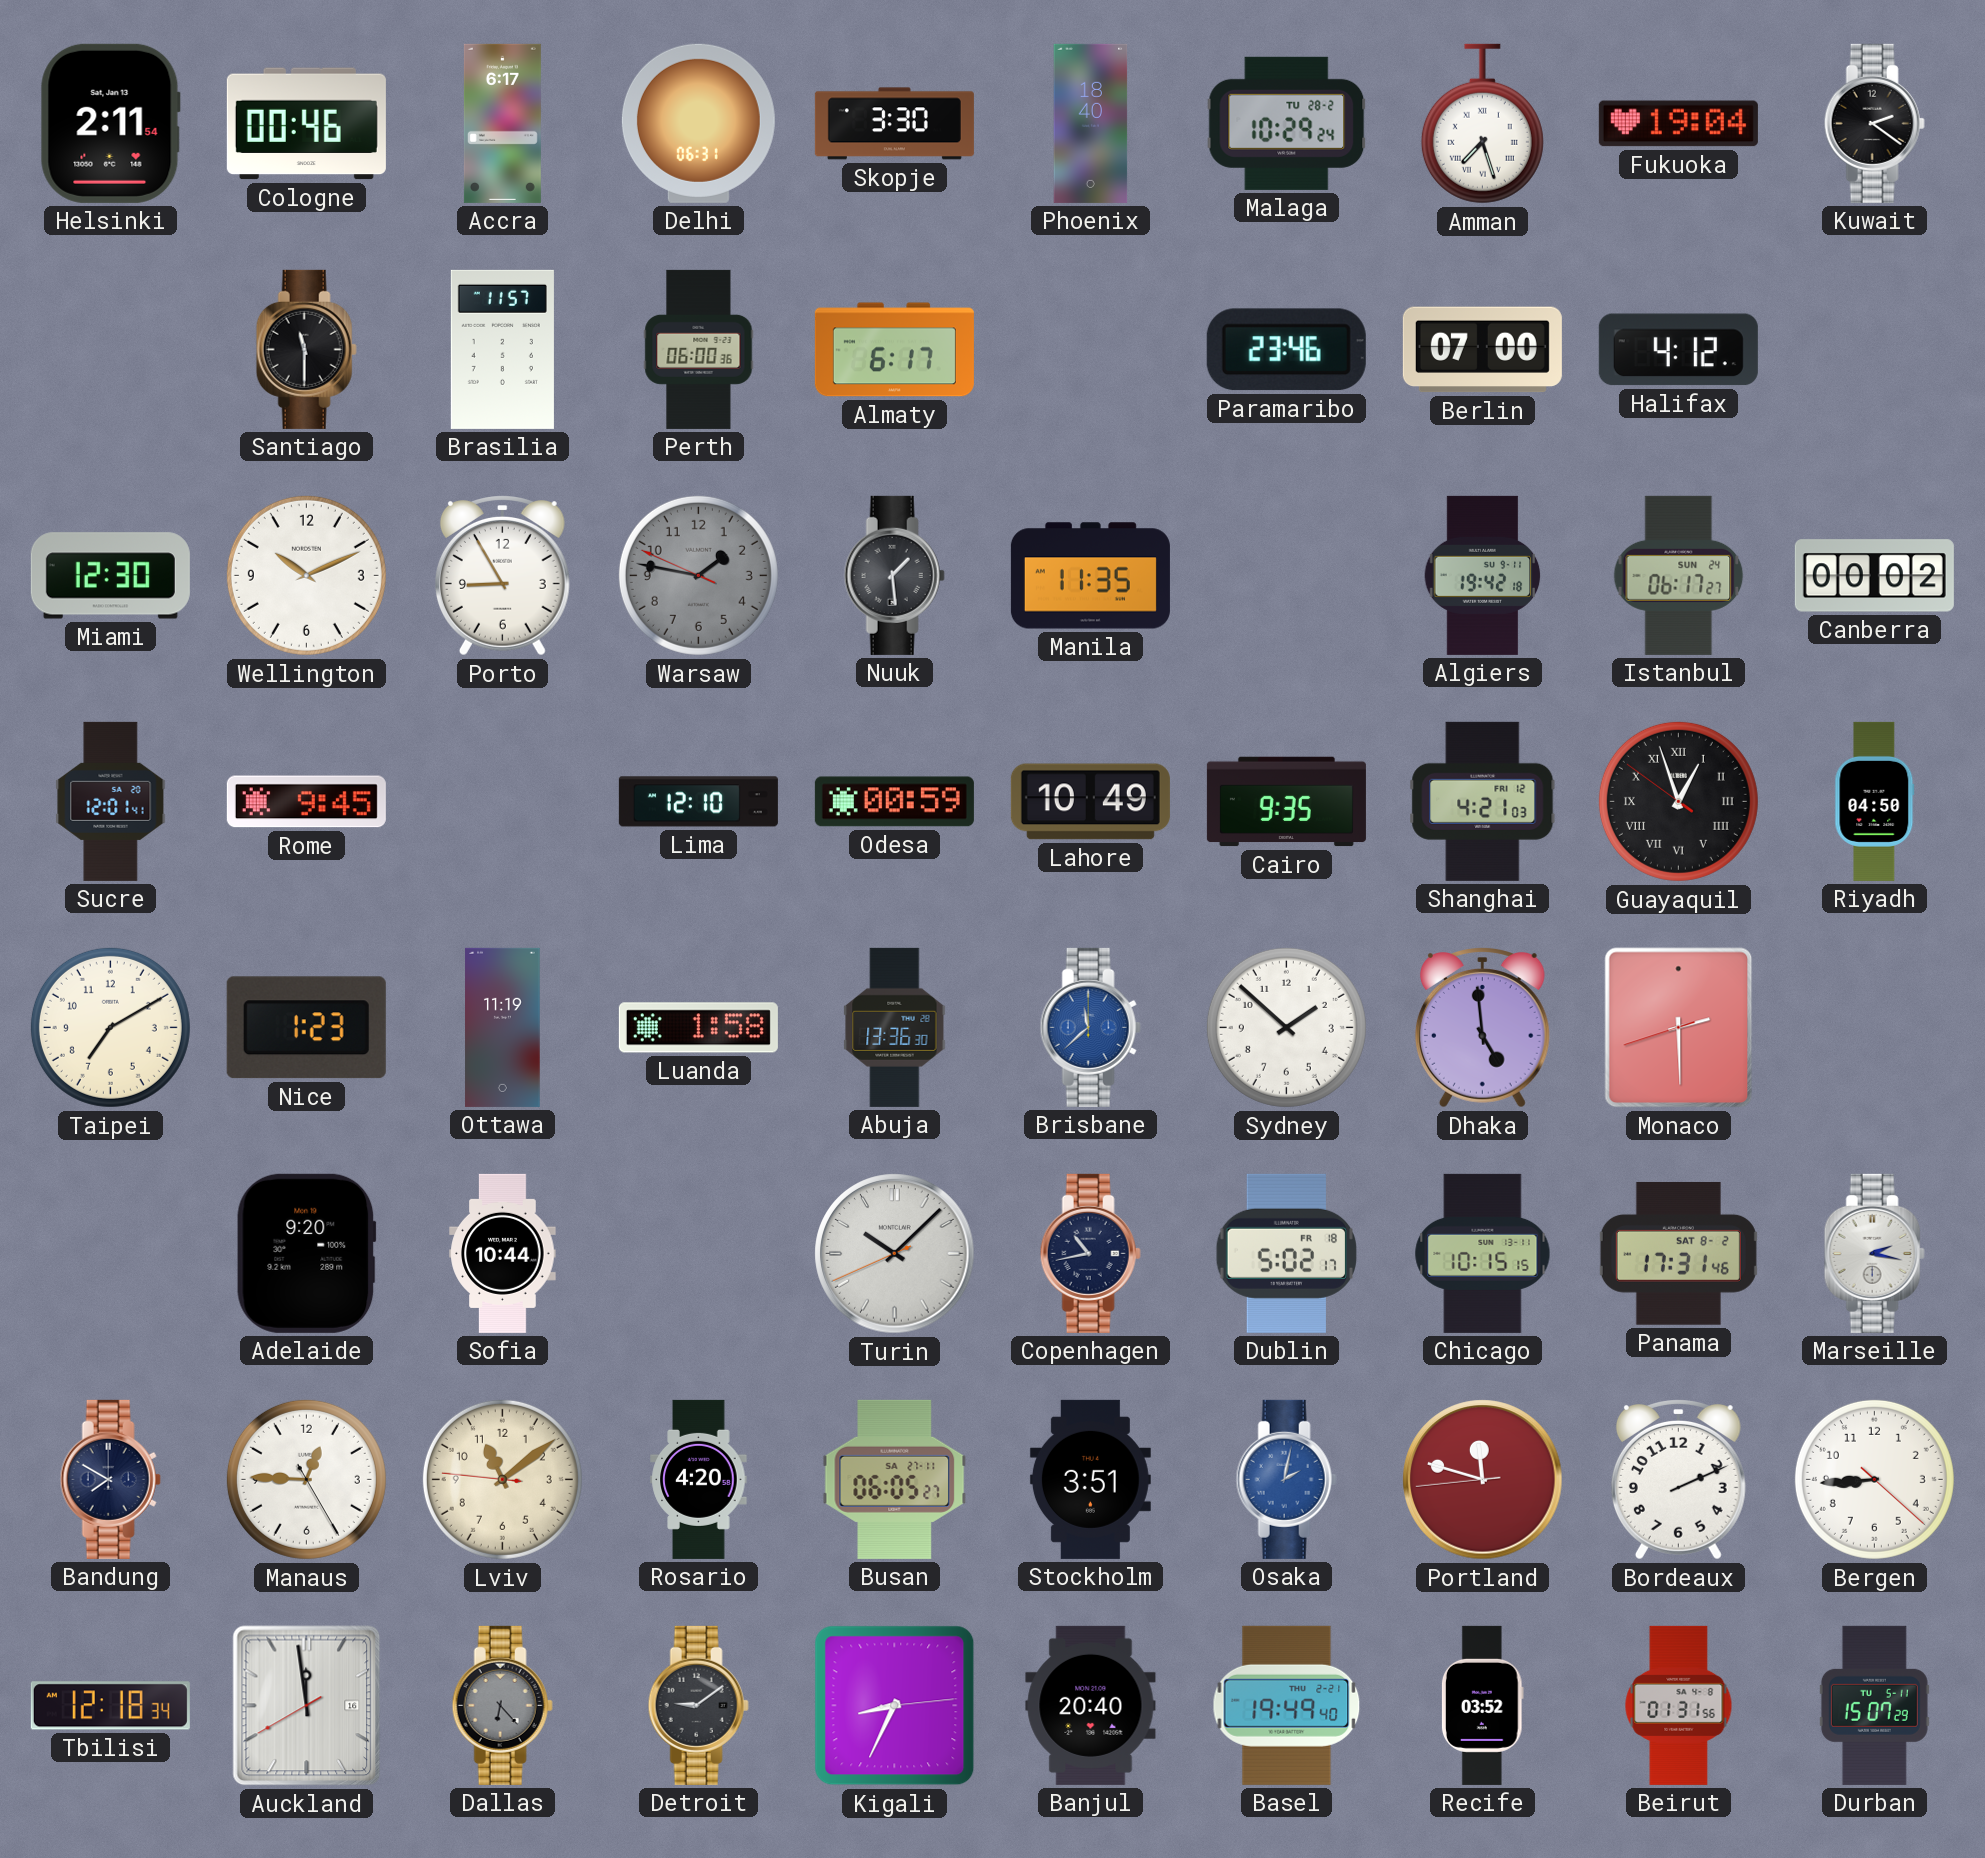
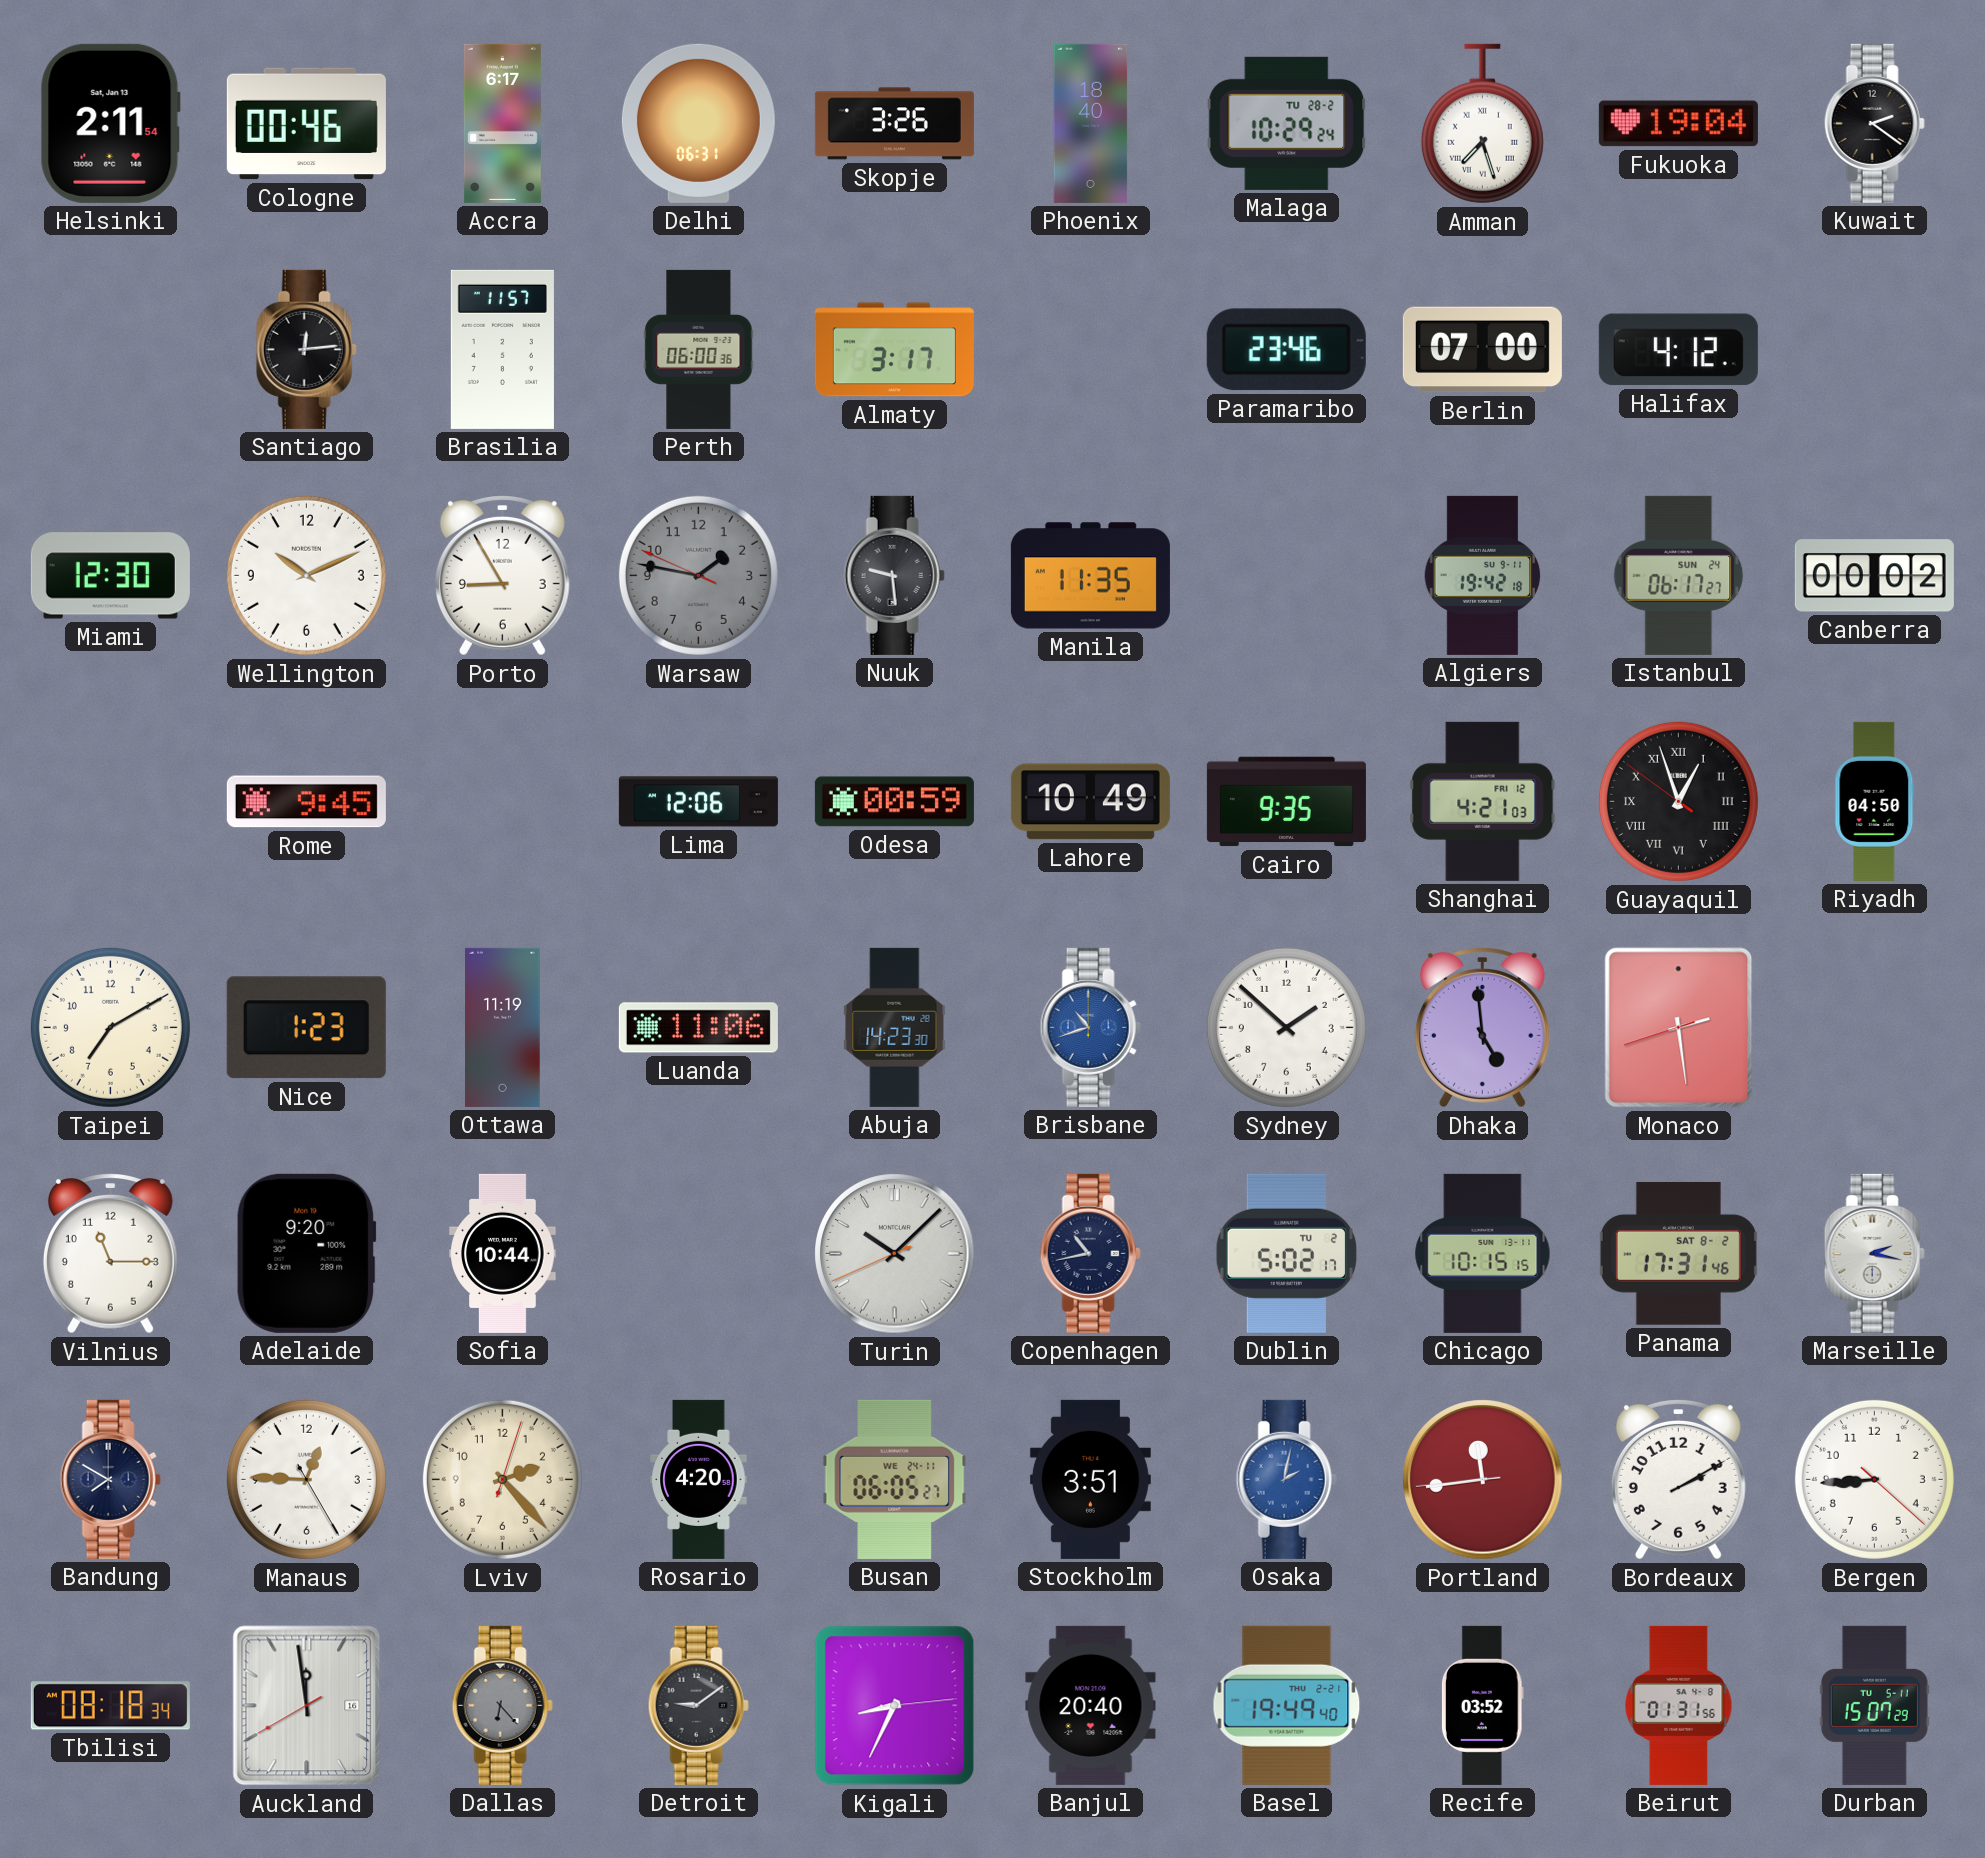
Skopje: 3:30 -> 3:26 (894, 124)
Santiago: 11:30 -> 12:14 (306, 349)
Almaty: 6:17 -> 3:17 (894, 350)
Nuuk: 1:29 -> 9:29 (894, 575)
Sucre: 12:01 -> none (111, 801)
Lima: 12:10 -> 12:06 (698, 802)
Luanda: 1:58 -> 11:06 (698, 1028)
Abuja: 13:36 -> 14:23 (895, 1027)
Brisbane: 11:38 -> 10:42 (1090, 1027)
Monaco: 2:29 -> 2:28 (1679, 1028)
Vilnius: none -> 11:15 (110, 1254)
Dublin date: FR 18 -> TU 2 (1286, 1253)
Lviv: 11:08 -> 2:23 (502, 1479)
Busan date: SA 27-11 -> WE 24-11 (895, 1479)
Portland: 11:47 -> 11:43 (1483, 1480)
Bordeaux: 2:11 -> 2:10 (1678, 1480)
Tbilisi: 12:18 -> 08:18 (110, 1706)
